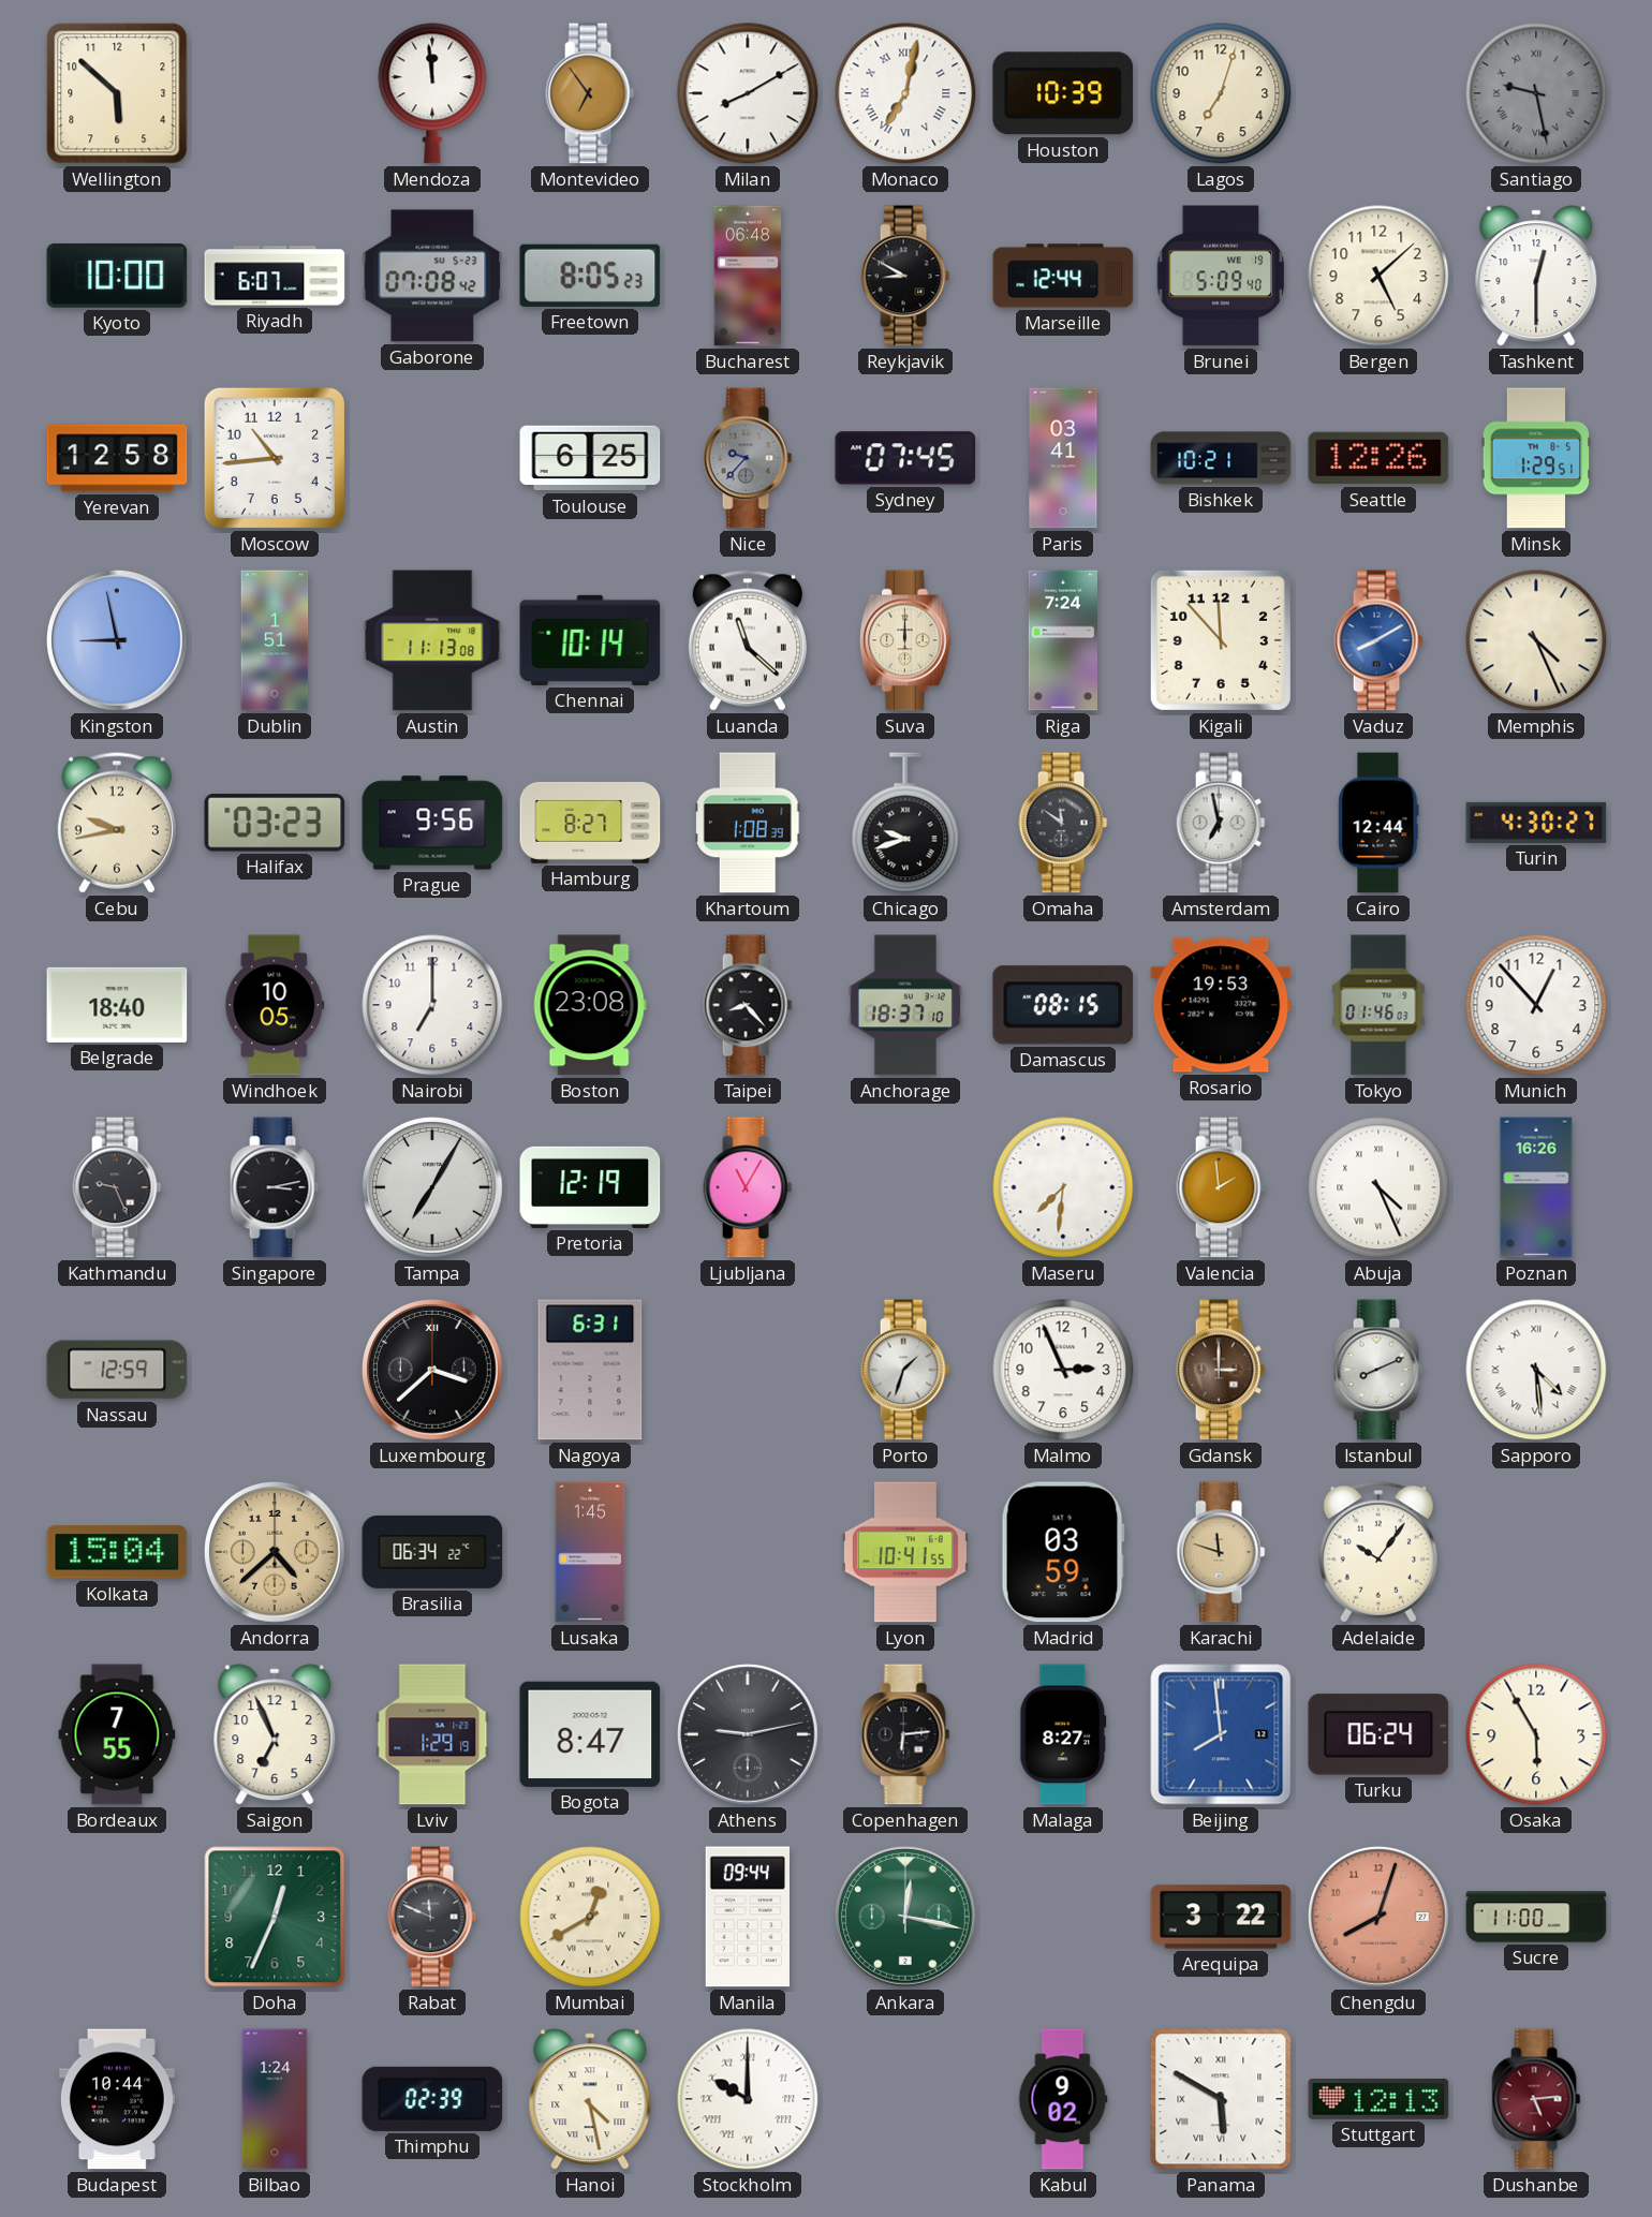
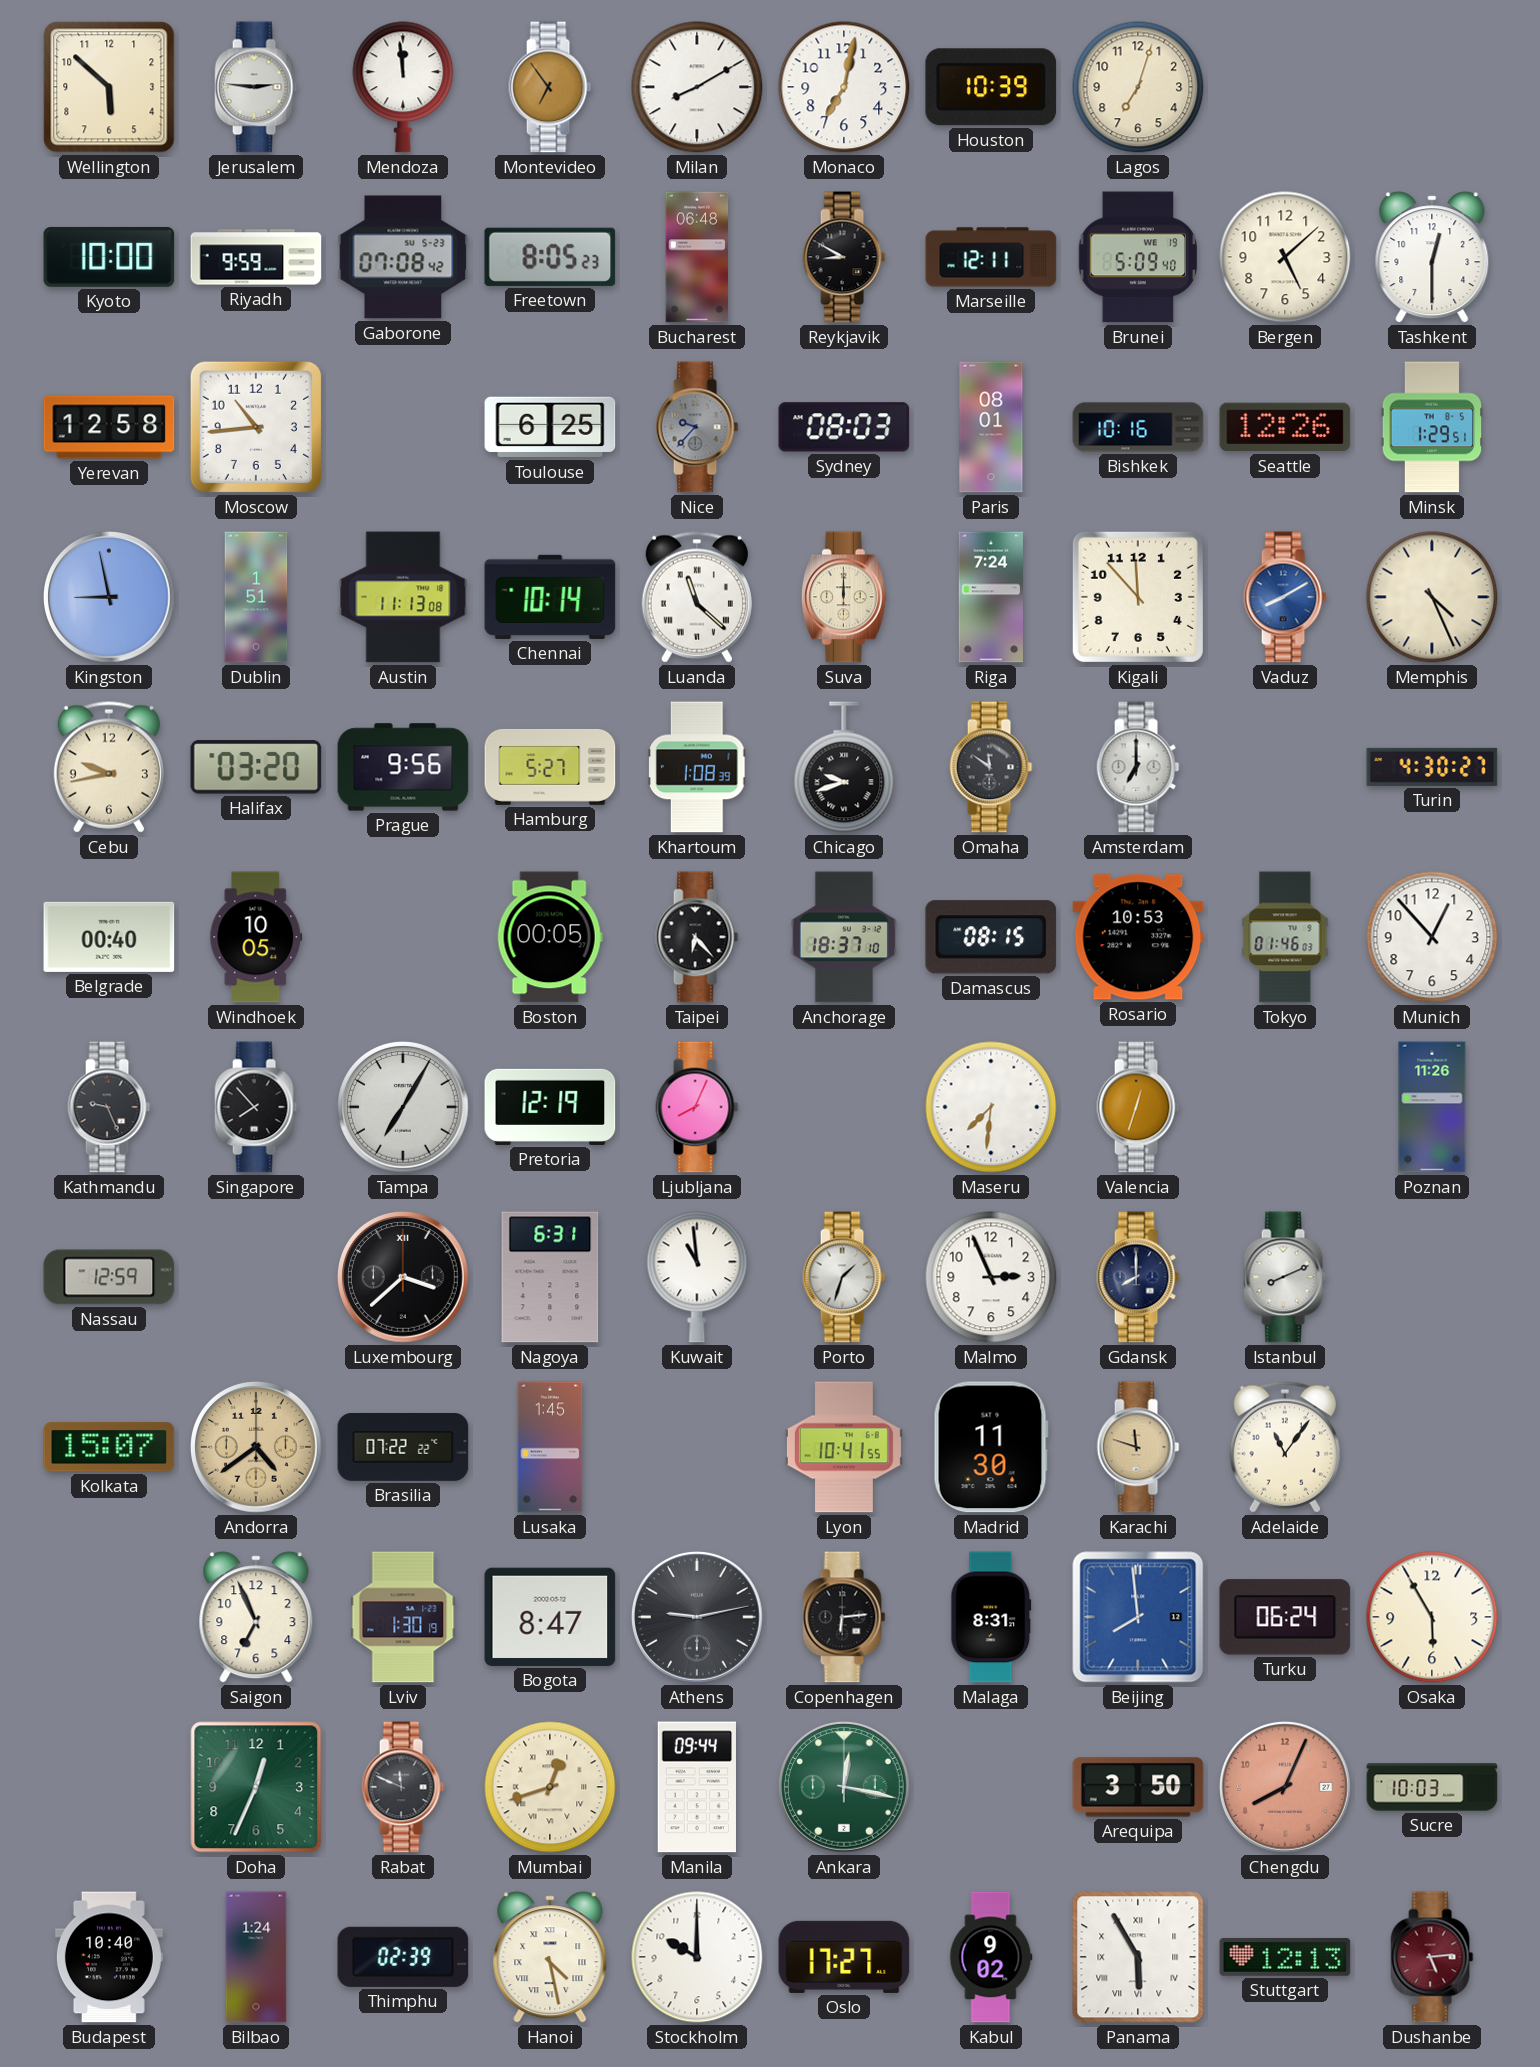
Jerusalem: none -> 2:46 (256, 87)
Monaco numerals: Roman -> Arabic (844, 87)
Santiago: 9:28 -> none (1536, 93)
Riyadh: 6:07 -> 9:59 (256, 257)
Marseille: 12:44 -> 12:11 (991, 257)
Sydney: 07:45 -> 08:03 (844, 427)
Paris: 03:41 -> 08:01 (991, 427)
Bishkek: 10:21 -> 10:16 (1138, 427)
Halifax: 03:23 -> 03:20 (256, 767)
Hamburg: 8:27 -> 5:27 (550, 767)
Amsterdam: 6:58 -> 7:00 (1138, 767)
Cairo: 12:44 -> none (1378, 823)
Belgrade: 18:40 -> 00:40 (109, 937)
Nairobi: 7:00 -> none (432, 1005)
Boston: 23:08 -> 00:05 (550, 937)
Taipei: 8:23 -> 6:23 (697, 937)
Rosario: 19:53 -> 10:53 (1138, 937)
Singapore: 3:13 -> 7:53 (256, 1107)
Ljubljana: 11:05 -> 8:04 (697, 1107)
Valencia: 1:59 -> 12:33 (1138, 1107)
Abuja: 4:26 -> none (1378, 1187)
Poznan: 16:26 -> 11:26 (1432, 1107)
Kuwait: none -> 10:59 (697, 1277)
Gdansk: 3:00 -> 8:00 (1138, 1277)
Gdansk dial: brown -> navy (1138, 1277)
Sapporo: 4:29 -> none (1536, 1370)
Kolkata: 15:04 -> 15:07 (109, 1447)
Andorra: 4:38 -> 4:39 (257, 1448)
Brasilia: 06:34 -> 07:22 (403, 1447)
Madrid: 03:59 -> 11:30 (991, 1447)
Adelaide: 10:06 -> 11:06 (1285, 1447)
Bordeaux: 7:55 -> none (117, 1734)
Lviv: 1:29 -> 1:30 (403, 1617)
Malaga: 8:27 -> 8:31 (991, 1617)
Mumbai: 12:40 -> 12:42 (550, 1787)
Arequipa: 3:22 -> 3:50 (1138, 1787)
Chengdu: 8:03 -> 8:04 (1286, 1788)
Sucre: 11:00 -> 10:03 (1432, 1787)
Budapest: 10:44 -> 10:40 (109, 1957)
Stockholm numerals: Roman -> Arabic (697, 1957)
Oslo: none -> 17:27 (844, 1957)
Panama: 5:50 -> 5:55 (1138, 1957)
